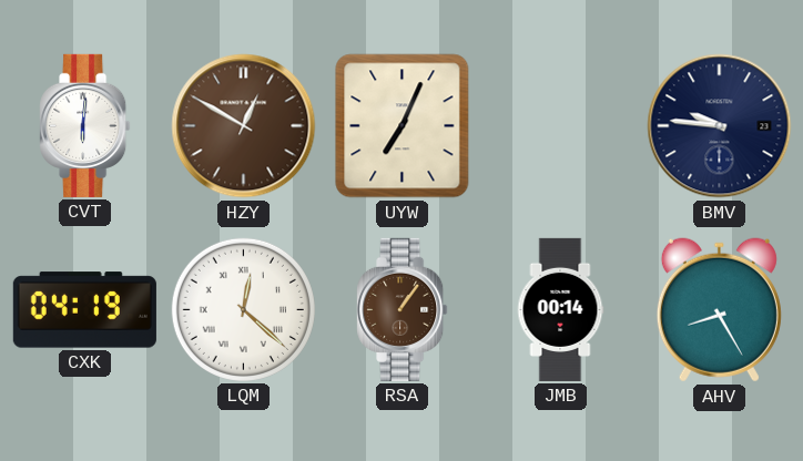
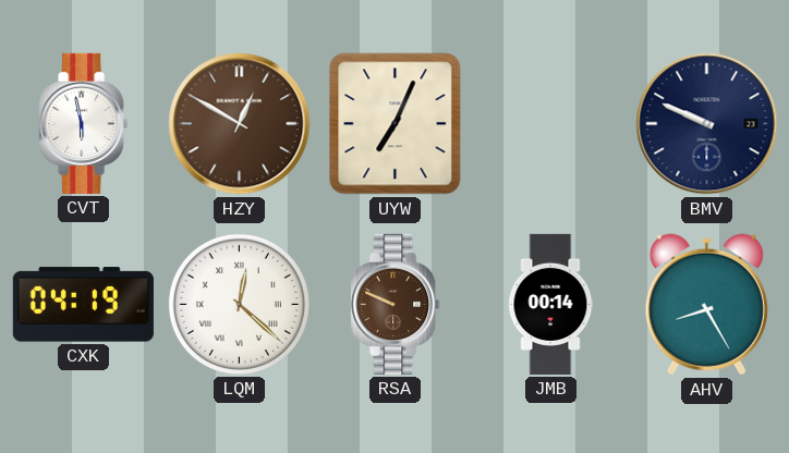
CVT: 6:01 -> 5:58 (84, 123)
BMV: 9:46 -> 9:49 (707, 124)
RSA: 1:06 -> 9:49 (396, 304)
